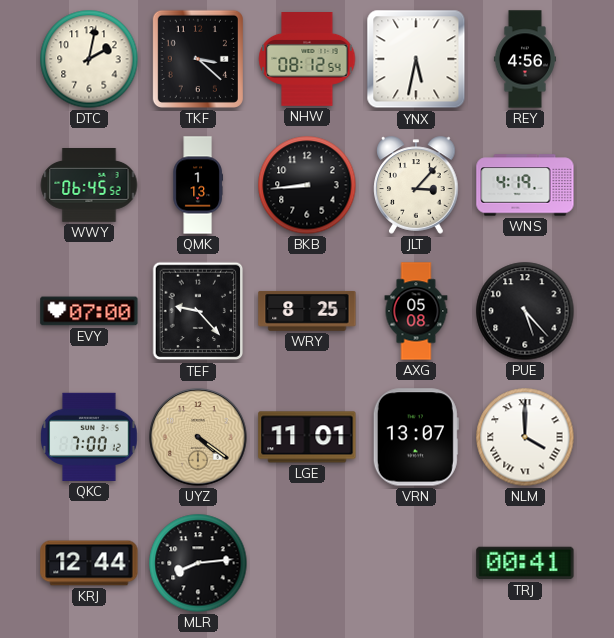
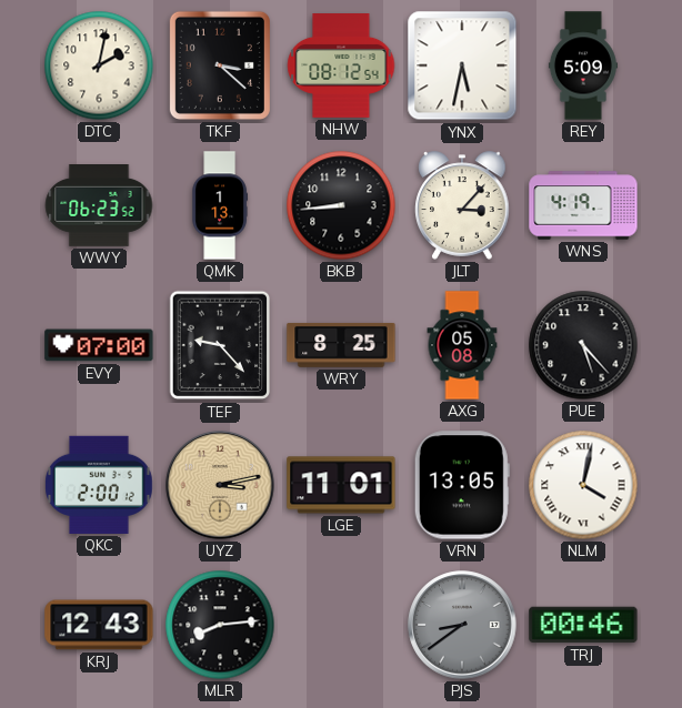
REY: 4:56 -> 5:09 (583, 65)
WWY: 06:45 -> 06:23 (99, 206)
QKC: 7:00 -> 2:00 (99, 485)
UYZ: 4:21 -> 3:13 (220, 485)
VRN: 13:07 -> 13:05 (462, 485)
NLM: 4:00 -> 4:02 (583, 485)
KRJ: 12:44 -> 12:43 (99, 625)
PJS: none -> 8:39 (462, 625)
TRJ: 00:41 -> 00:46 (583, 625)
